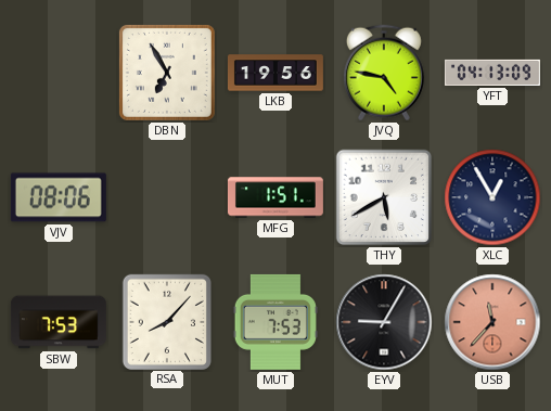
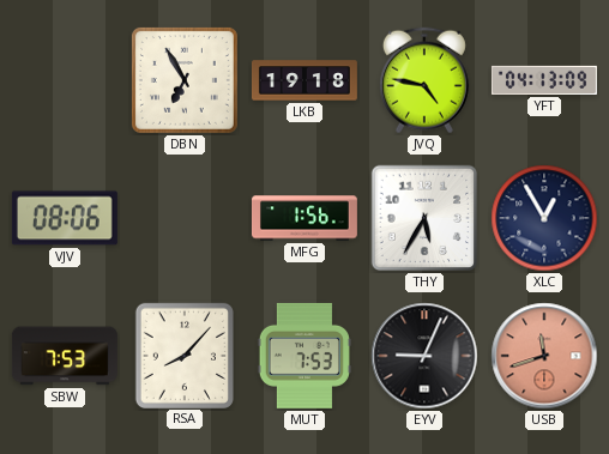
LKB: 19:56 -> 19:18 (304, 80)
MFG: 1:51 -> 1:56 (304, 218)
THY: 5:40 -> 5:35 (424, 218)
EYV: 9:05 -> 9:04 (424, 356)
USB: 11:37 -> 11:42 (544, 356)
